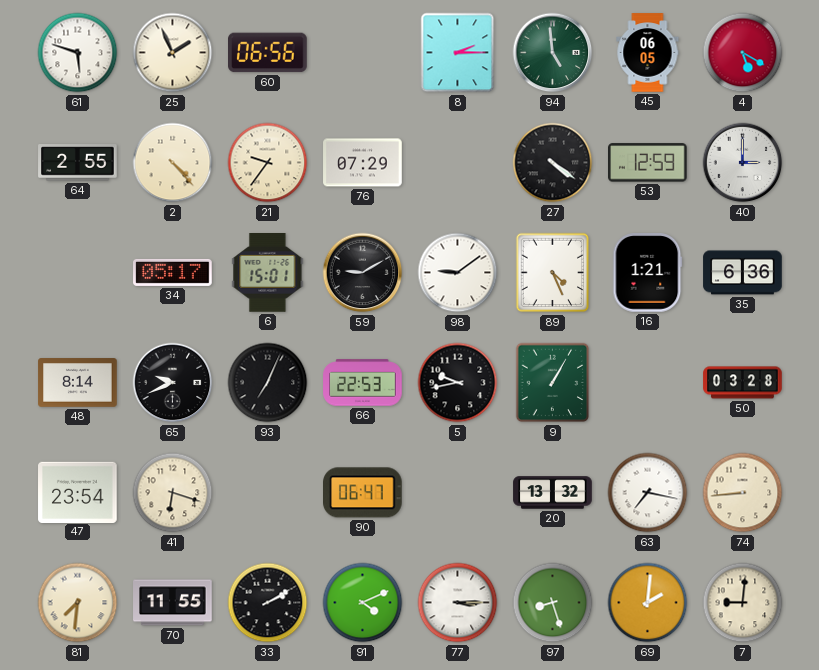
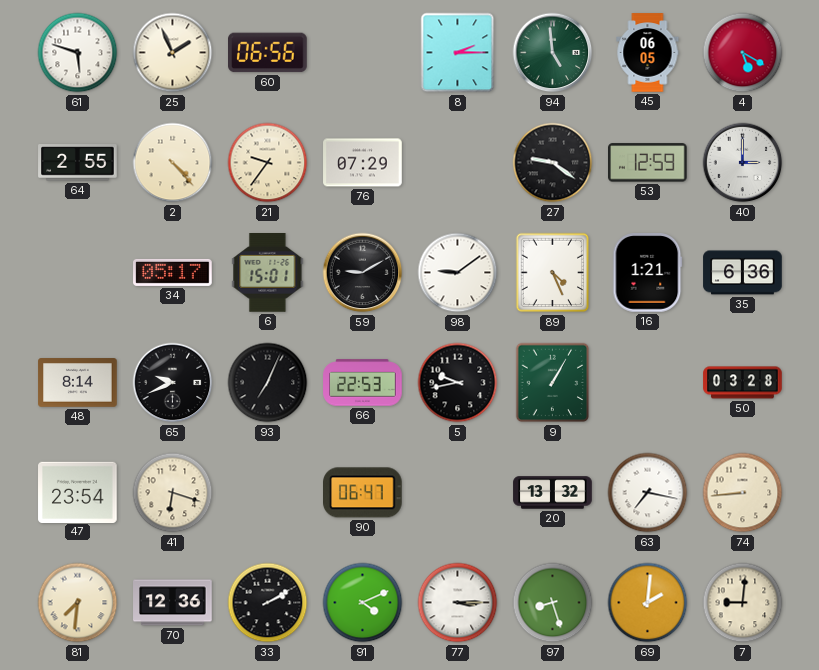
27: 4:21 -> 9:21 (553, 163)
70: 11:55 -> 12:36 (173, 603)
